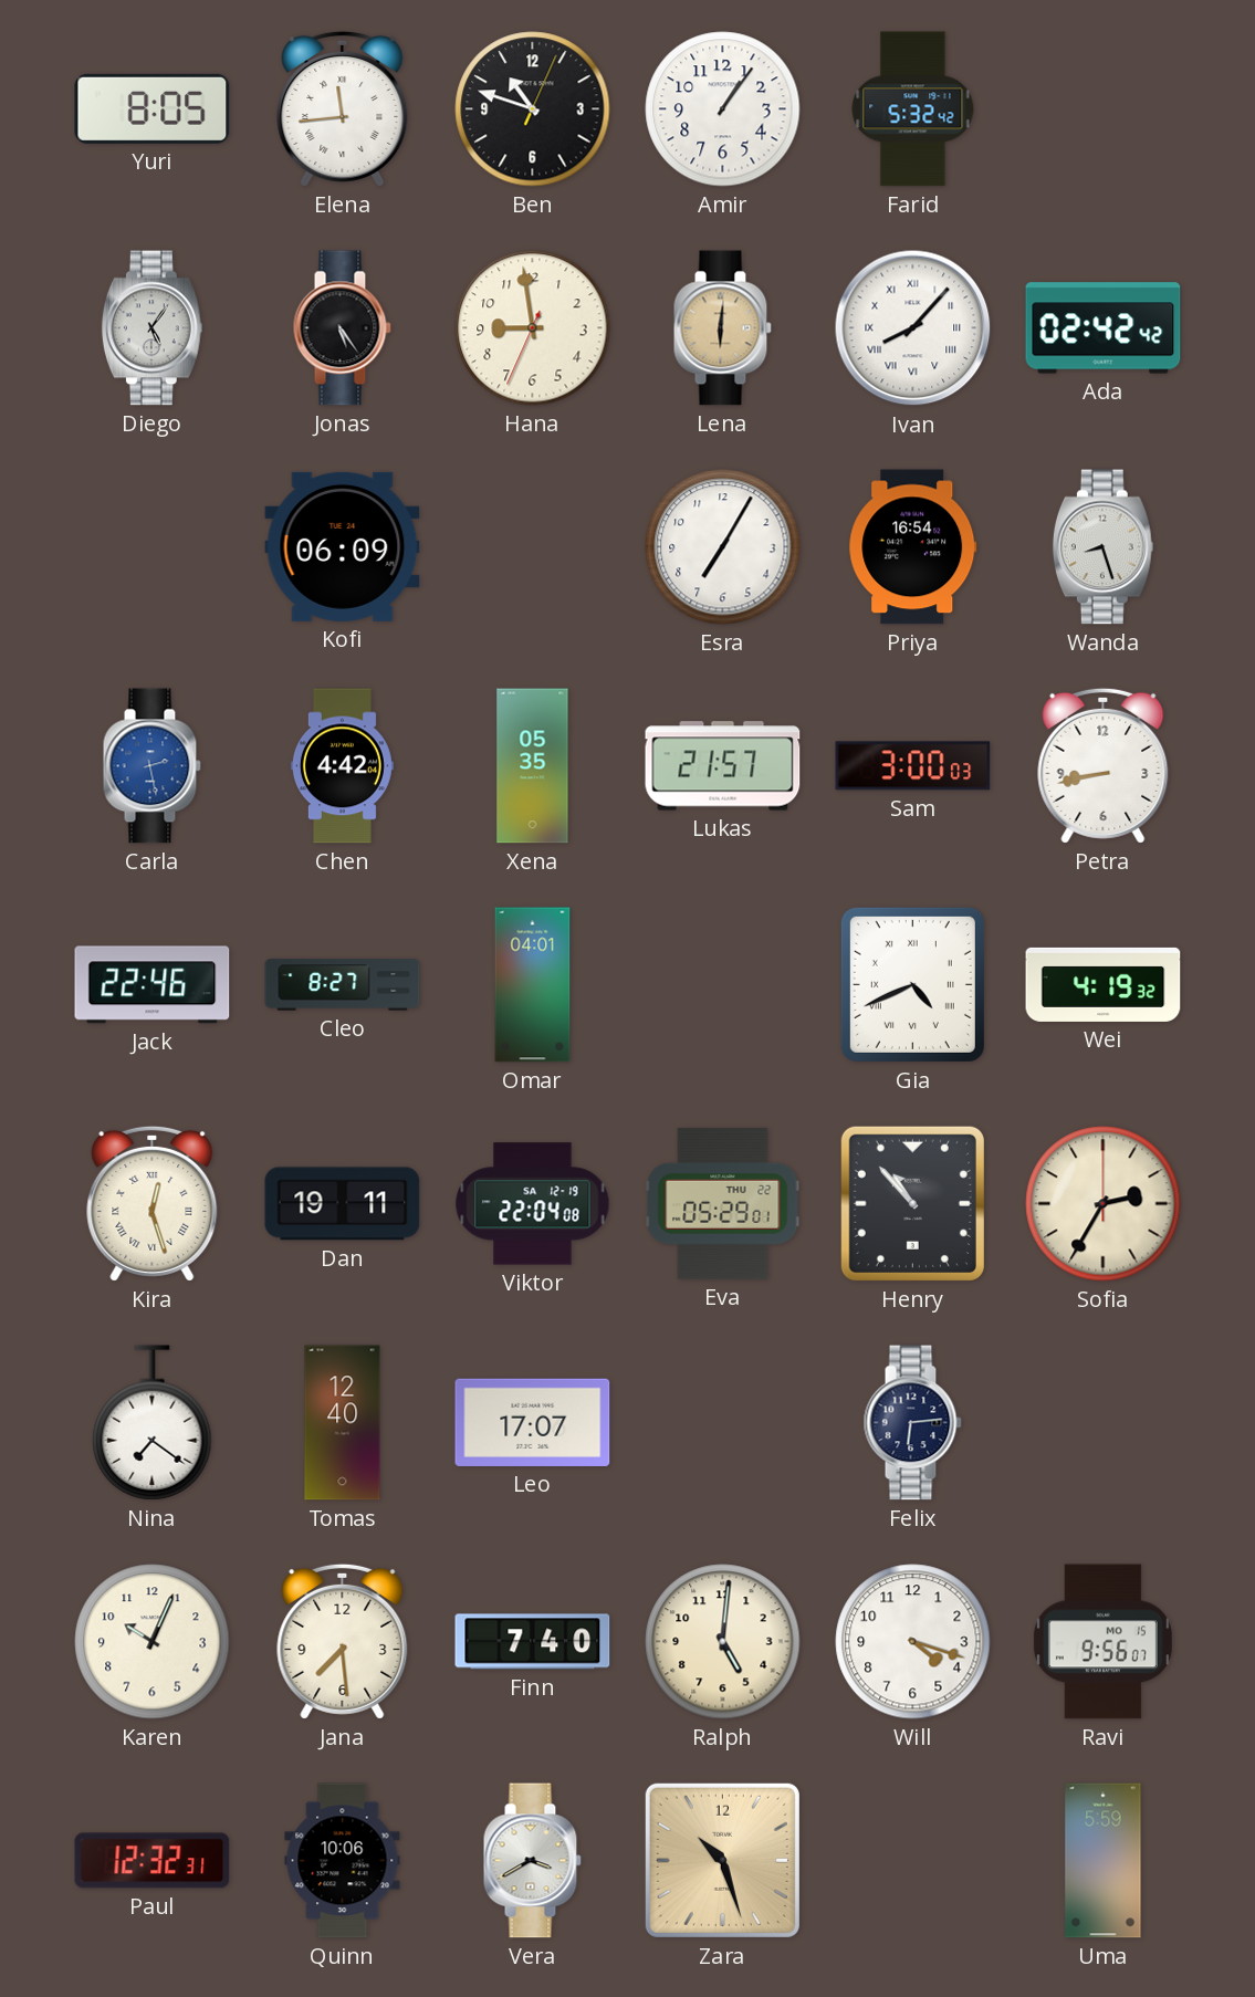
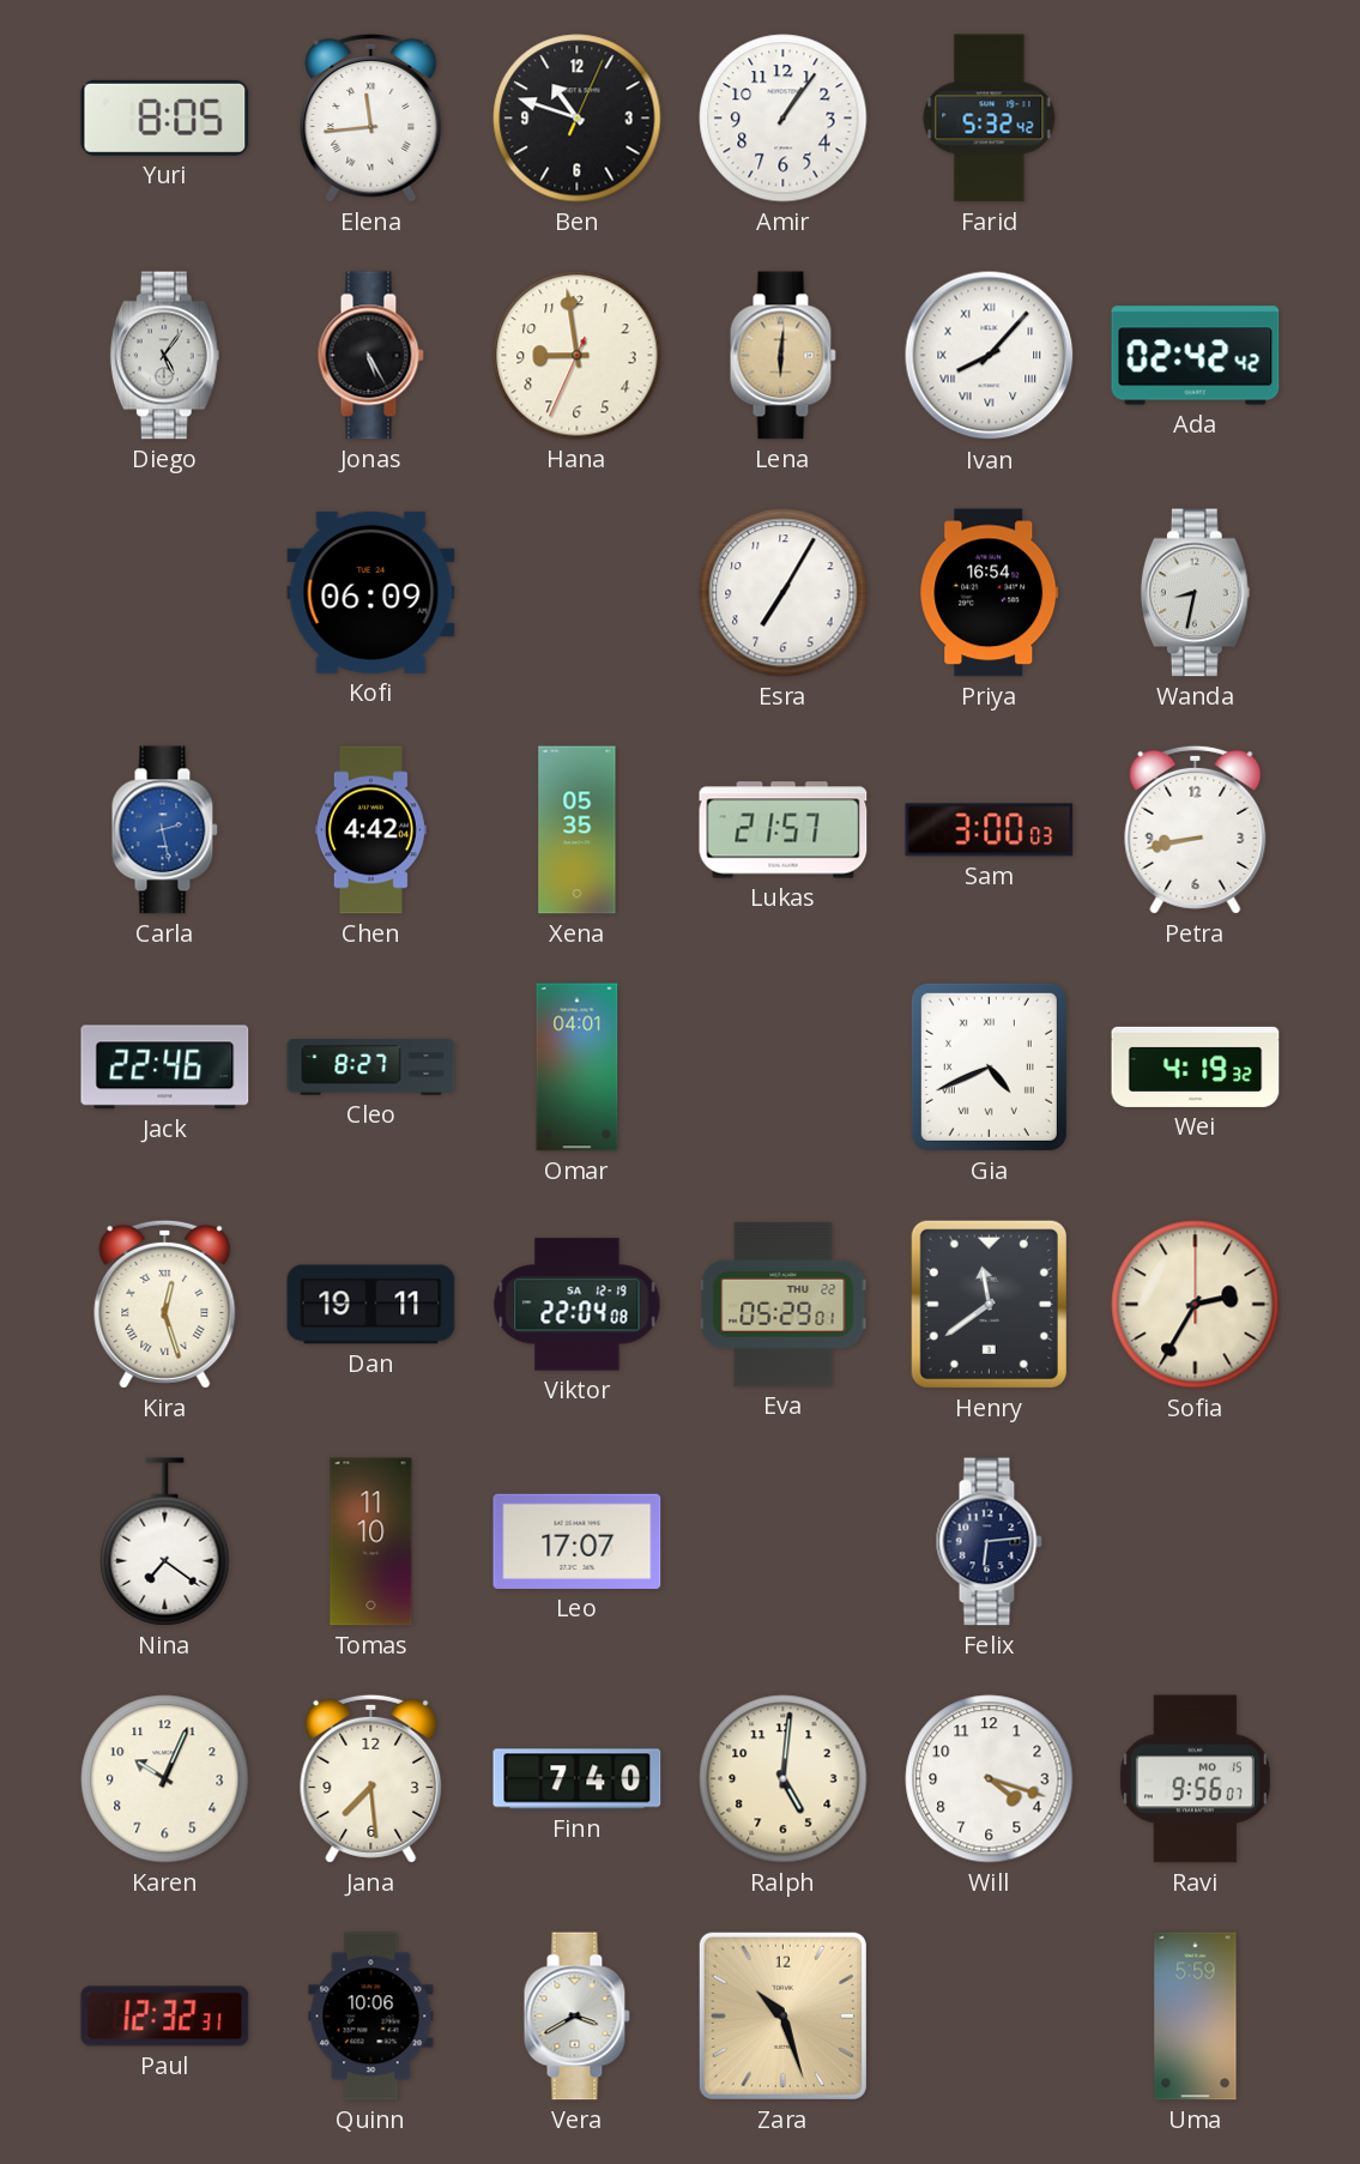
Jonas: 5:24 -> 5:25 (370, 356)
Wanda: 8:27 -> 8:32 (1195, 593)
Henry: 10:53 -> 11:39 (989, 1304)
Tomas: 12:40 -> 11:10 (371, 1542)
